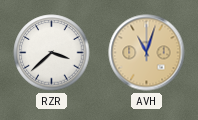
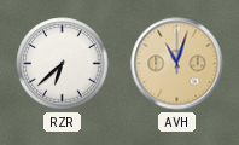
RZR: 3:38 -> 6:38 (63, 64)
